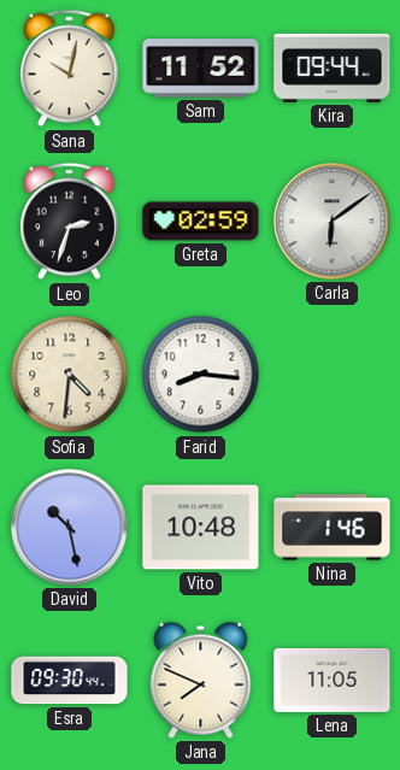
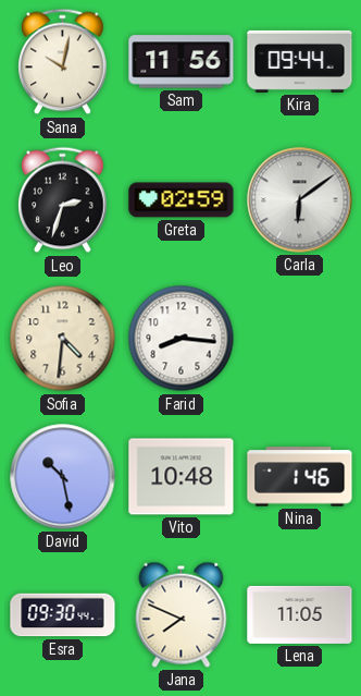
Sam: 11:52 -> 11:56 (182, 62)
